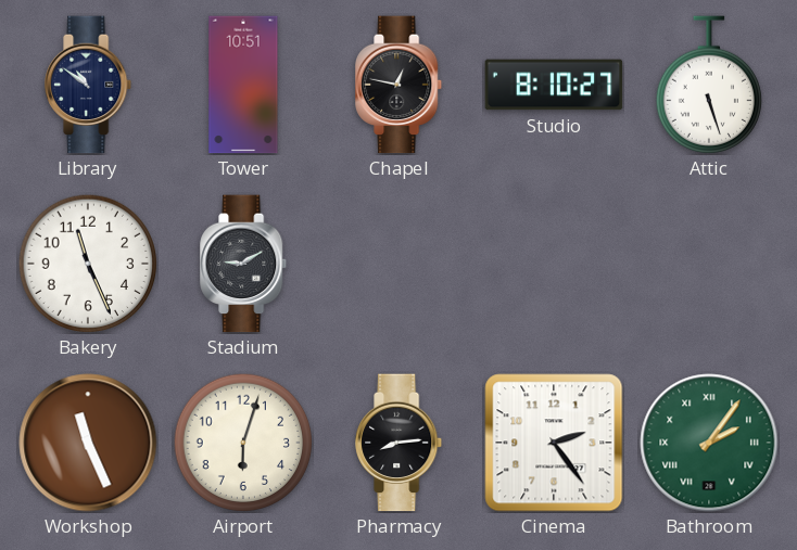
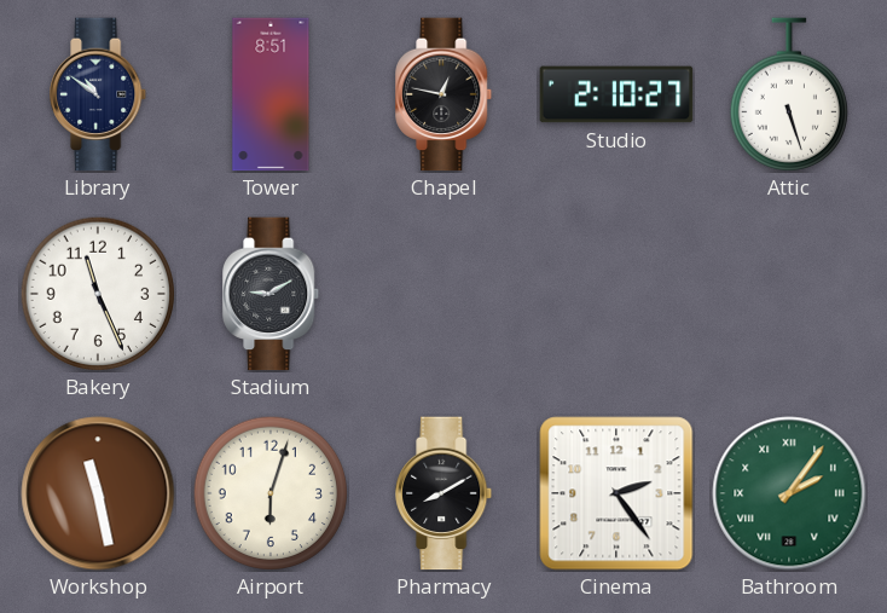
Tower: 10:51 -> 8:51 (271, 94)
Studio: 8:10 -> 2:10 (616, 94)
Workshop: 11:26 -> 11:28 (98, 493)
Pharmacy: 8:14 -> 8:10 (445, 493)
